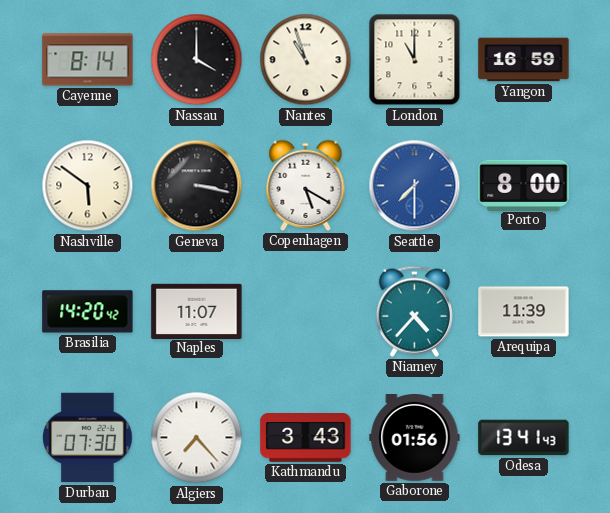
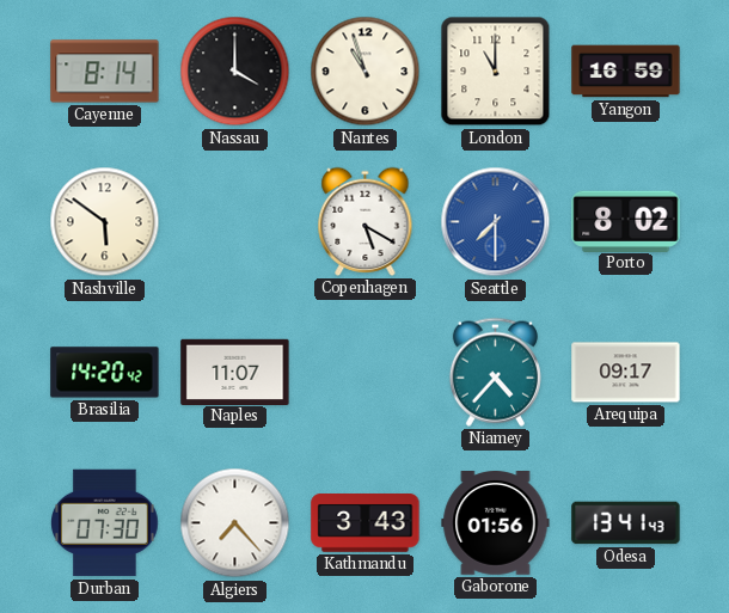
Geneva: 3:17 -> none (197, 186)
Porto: 8:00 -> 8:02 (626, 221)
Arequipa: 11:39 -> 09:17 (626, 373)
